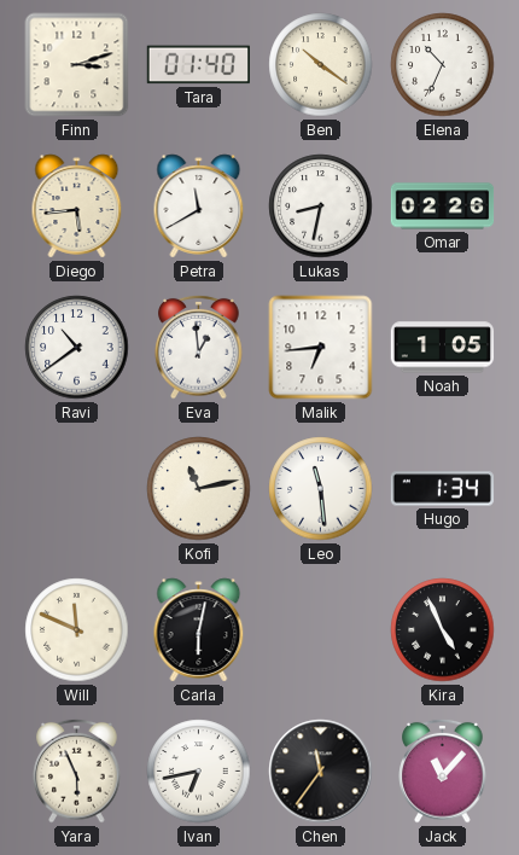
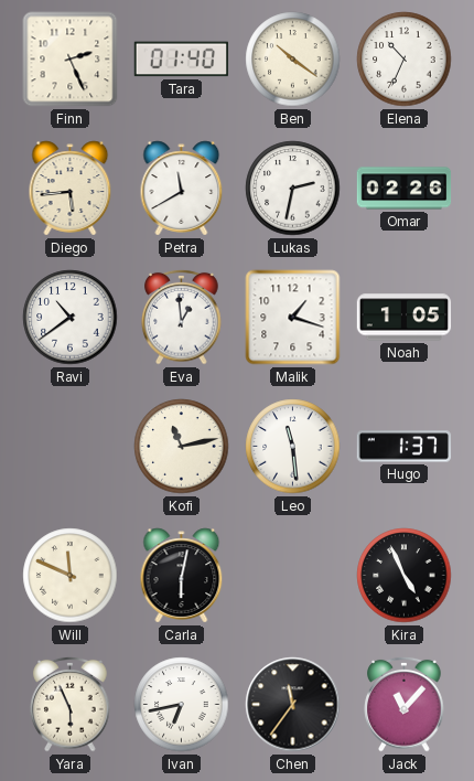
Finn: 3:12 -> 2:26 (71, 60)
Lukas: 8:32 -> 2:32 (293, 189)
Malik: 6:44 -> 1:18 (293, 318)
Hugo: 1:34 -> 1:37 (405, 447)
